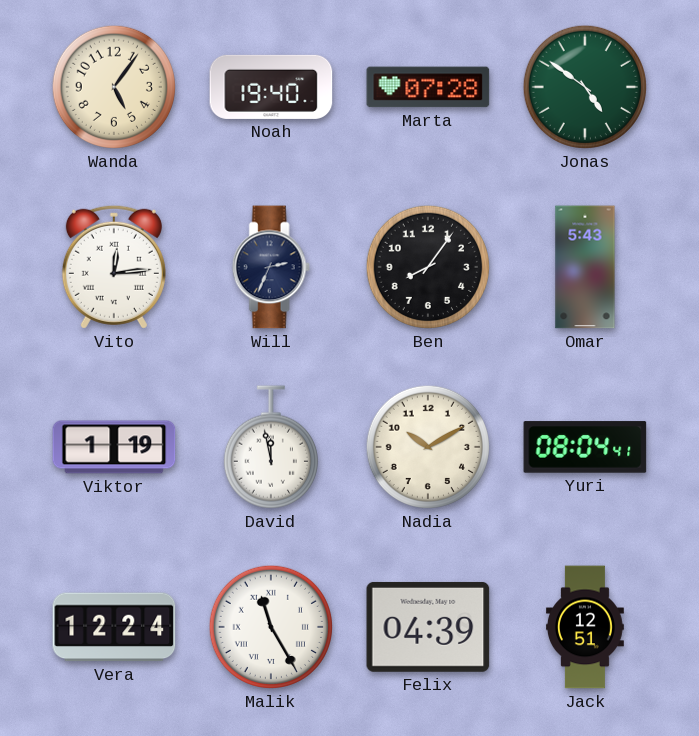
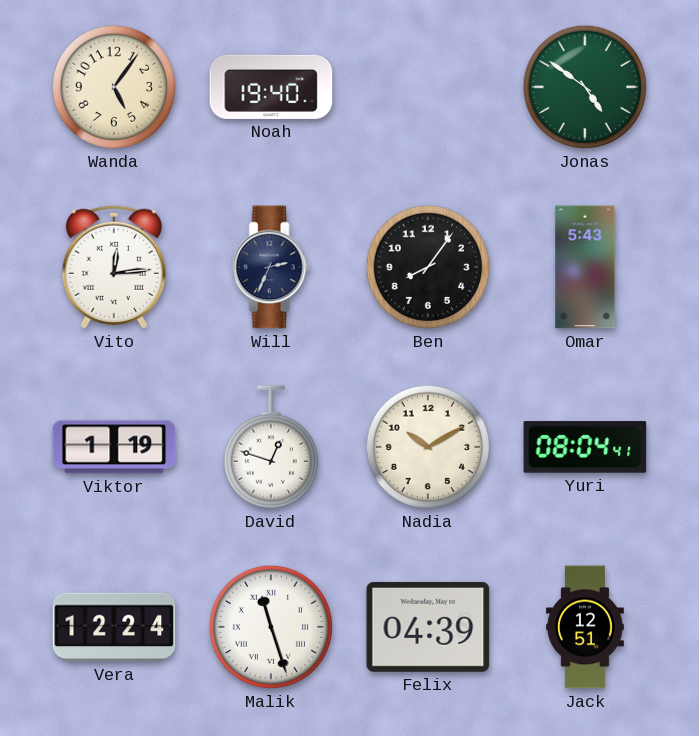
Marta: 07:28 -> none (428, 87)
David: 11:58 -> 12:48 (271, 447)
Malik: 11:25 -> 11:27 (271, 627)
